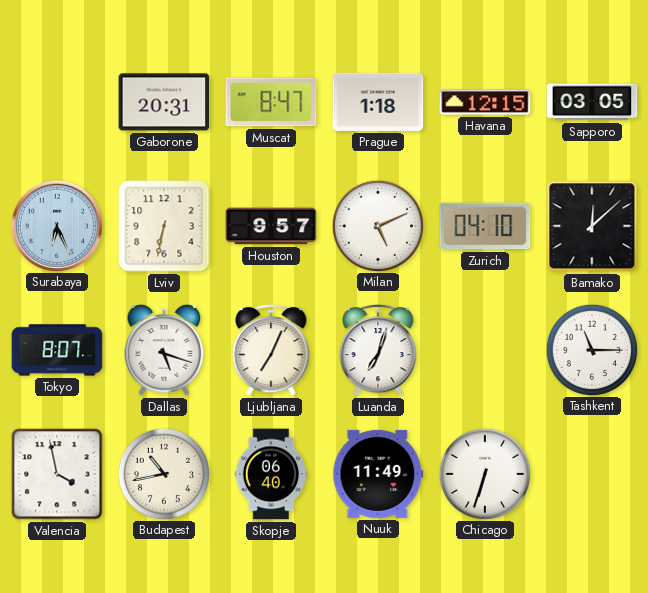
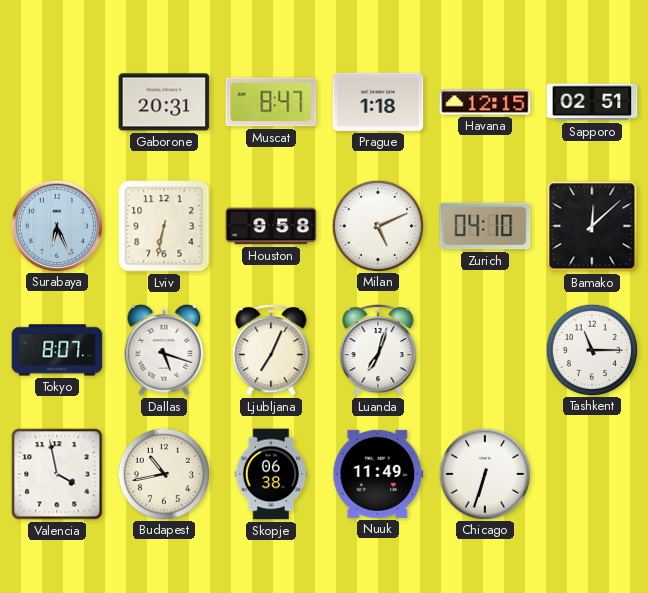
Sapporo: 03:05 -> 02:51 (592, 102)
Houston: 9:57 -> 9:58 (271, 226)
Skopje: 06:40 -> 06:38 (271, 474)
